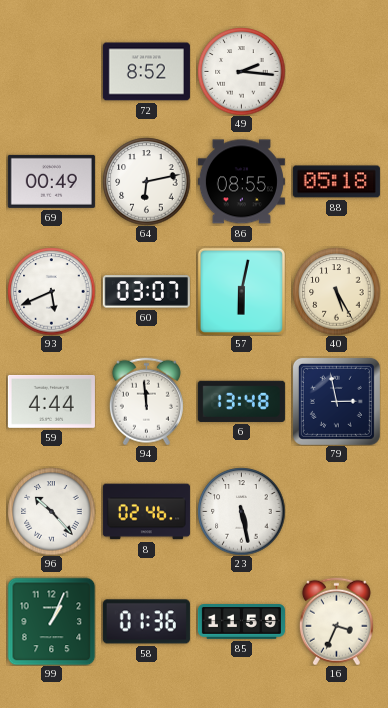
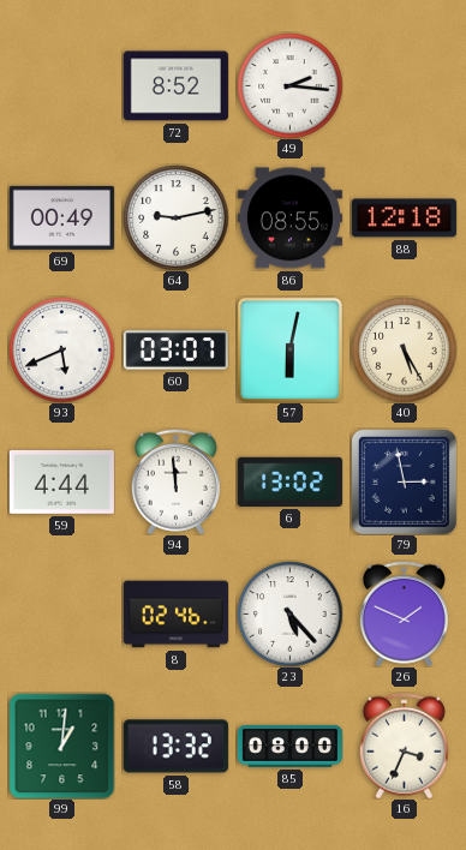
64: 6:13 -> 9:13 (175, 217)
88: 05:18 -> 12:18 (404, 219)
6: 13:48 -> 13:02 (289, 481)
96: 10:23 -> none (51, 511)
23: 5:28 -> 5:23 (289, 613)
26: none -> 1:49 (404, 613)
99: 1:04 -> 1:01 (61, 746)
58: 01:36 -> 13:32 (175, 747)
85: 11:59 -> 08:00 (289, 747)
